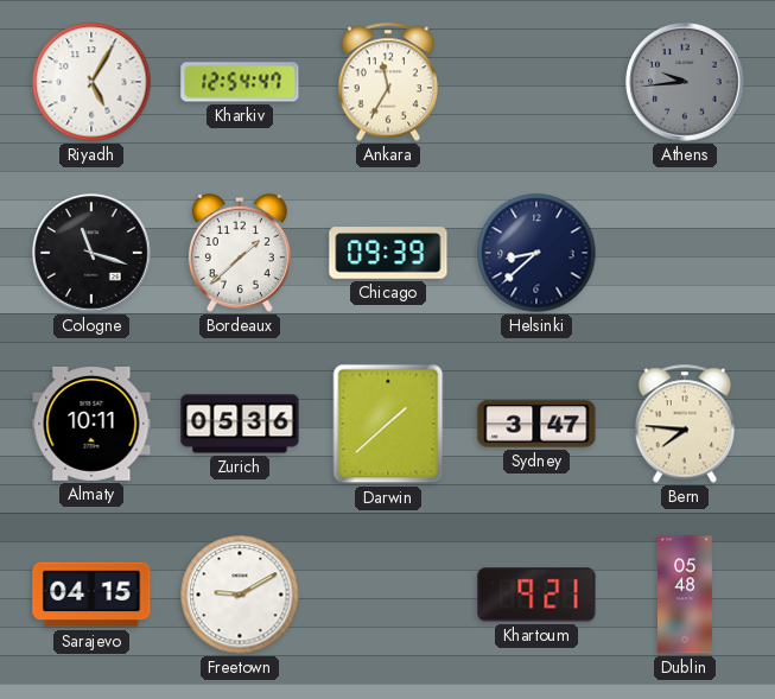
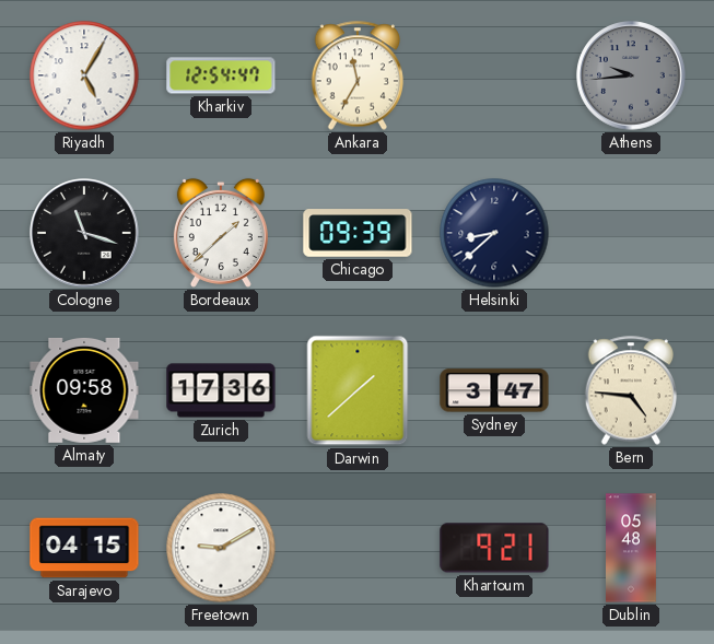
Almaty: 10:11 -> 09:58 (84, 390)
Zurich: 05:36 -> 17:36 (221, 390)
Bern: 7:46 -> 4:46 (631, 390)
